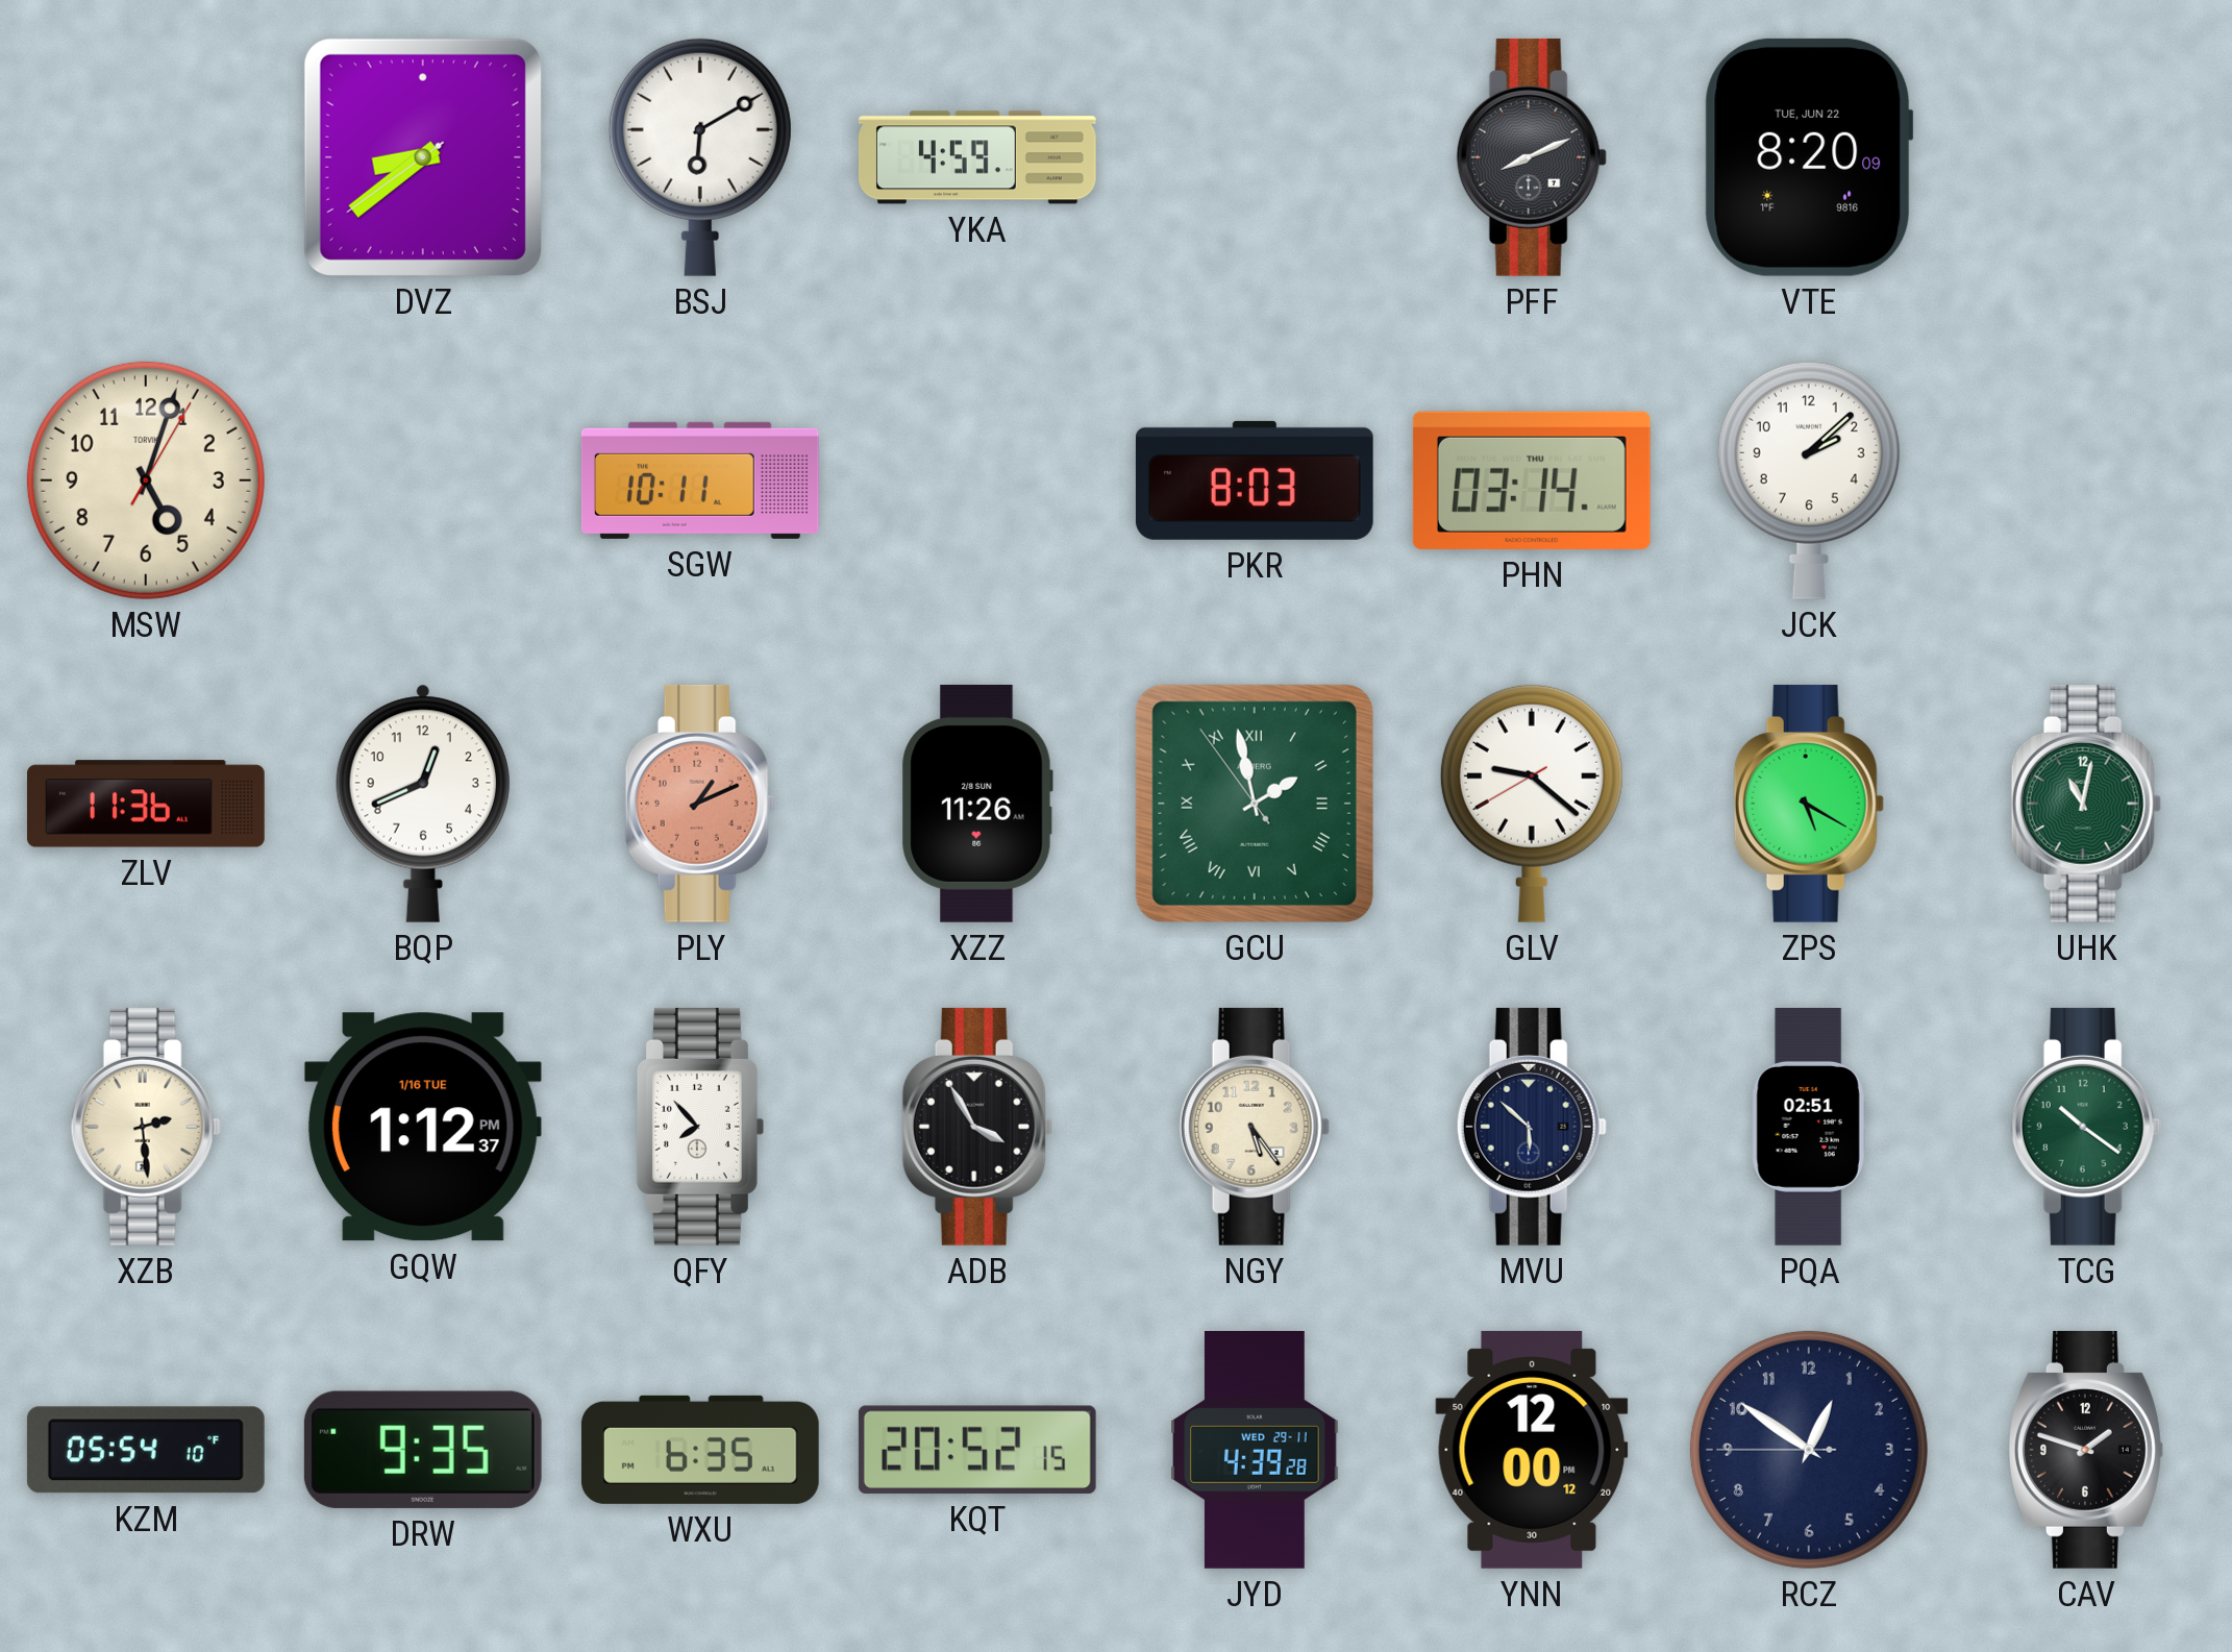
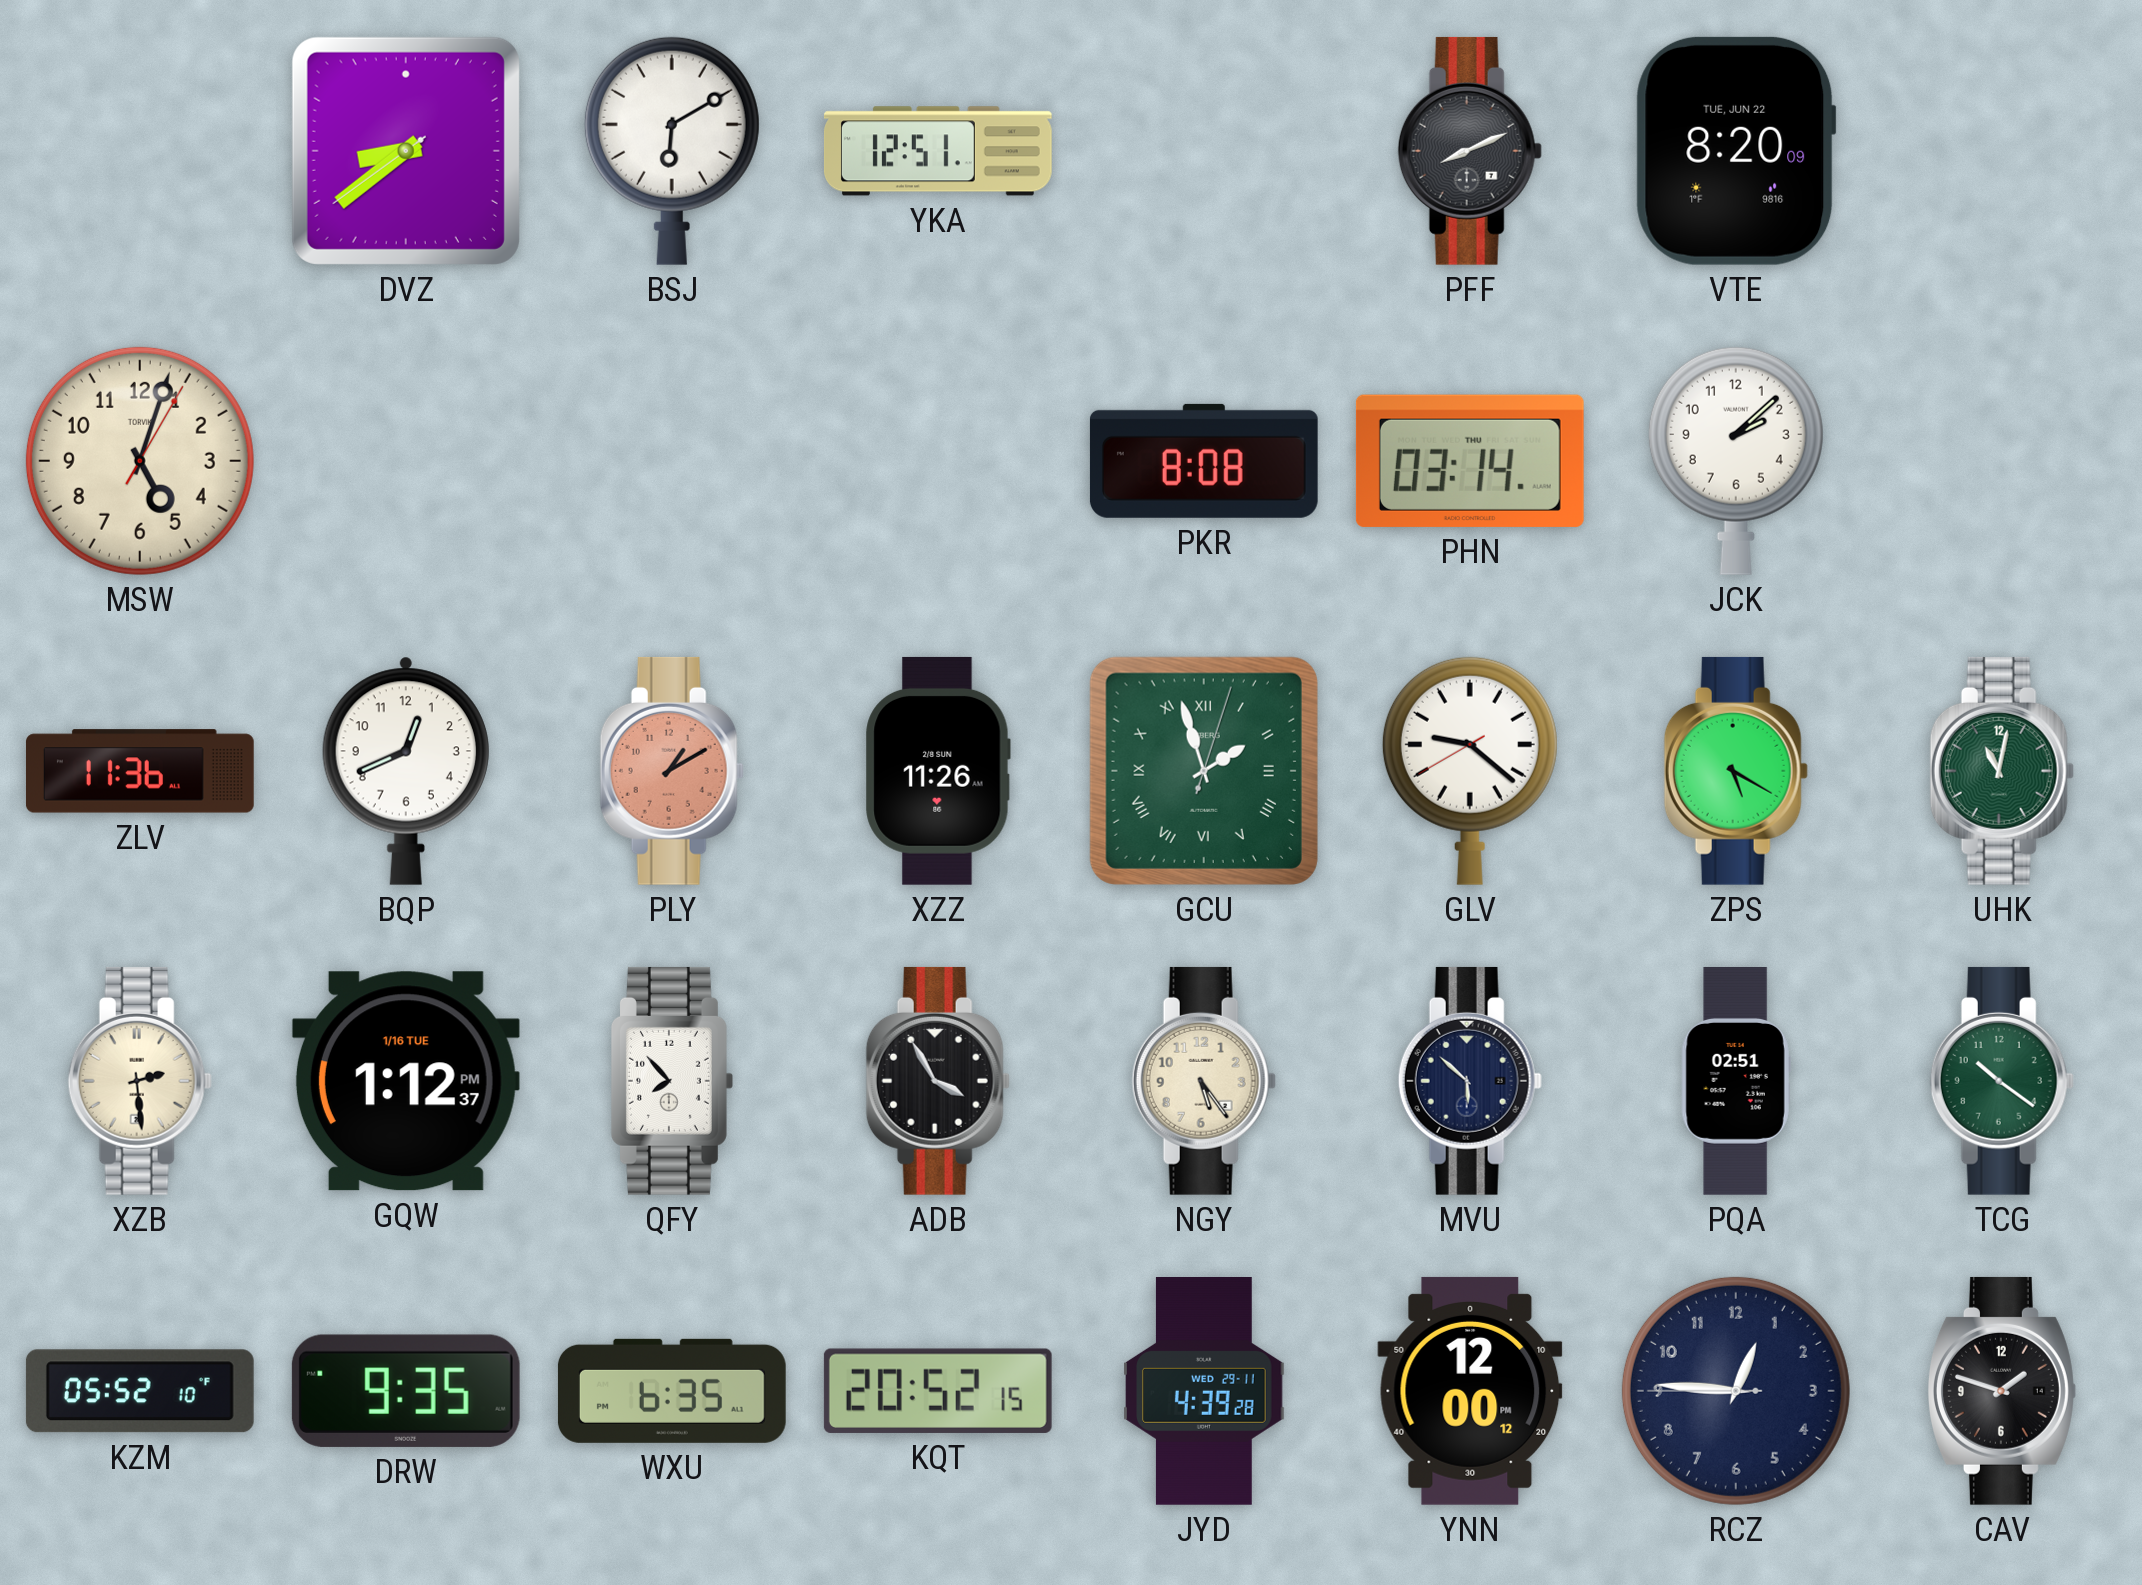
YKA: 4:59 -> 12:51 (938, 151)
SGW: 10:11 -> none (700, 480)
PKR: 8:03 -> 8:08 (1204, 461)
PLY: 1:11 -> 1:10 (672, 771)
GCU: 1:57:54 -> 1:57:03 (1204, 771)
KZM: 05:54 -> 05:52 (140, 1391)
RCZ: 12:50 -> 12:45 (1736, 1391)
